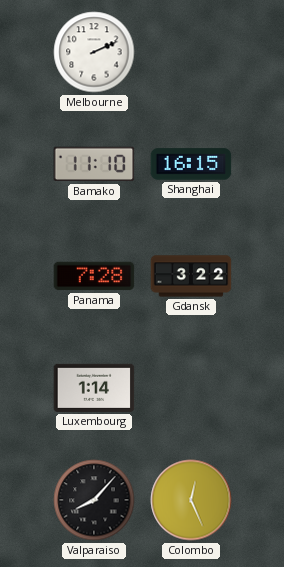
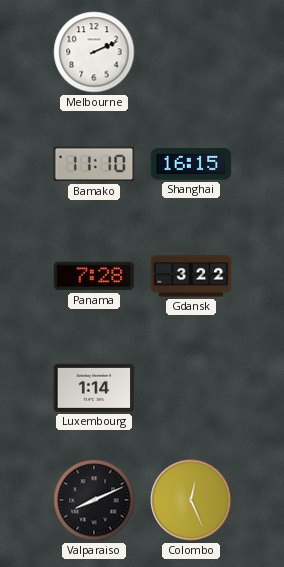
Valparaiso: 8:07 -> 8:11 (94, 500)
